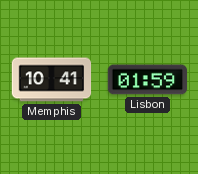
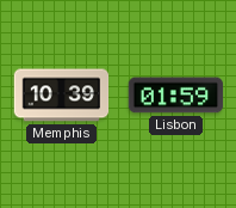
Memphis: 10:41 -> 10:39 (62, 96)
